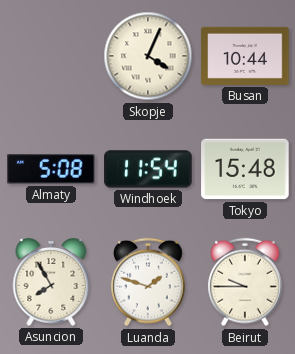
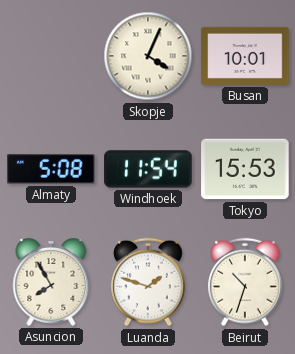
Busan: 10:44 -> 10:01 (245, 56)
Tokyo: 15:48 -> 15:53 (245, 169)
Beirut: 9:45 -> 10:33 (246, 282)
